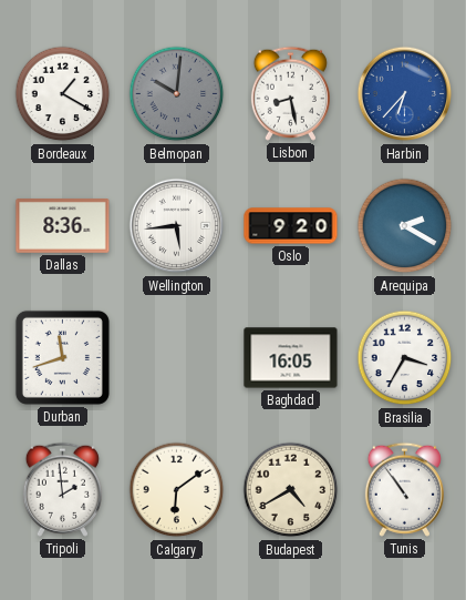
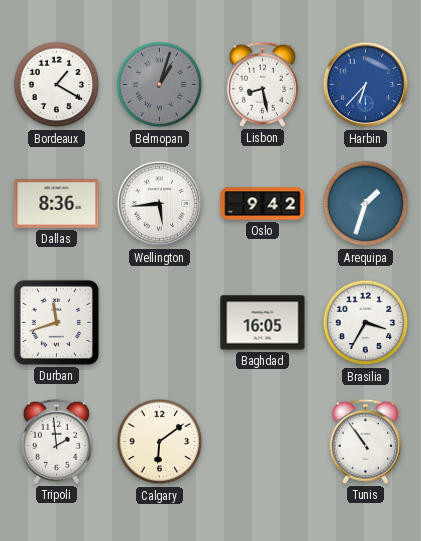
Belmopan: 10:01 -> 1:03 (160, 85)
Oslo: 9:20 -> 9:42 (263, 204)
Arequipa: 2:20 -> 1:33 (366, 204)
Budapest: 4:40 -> none (291, 490)
